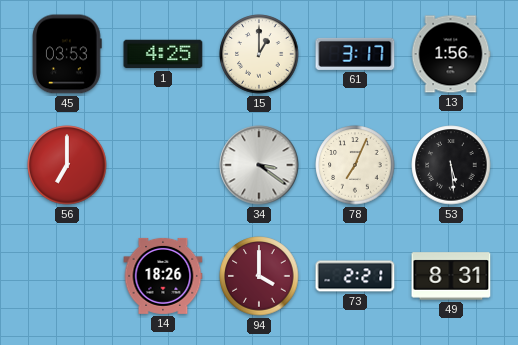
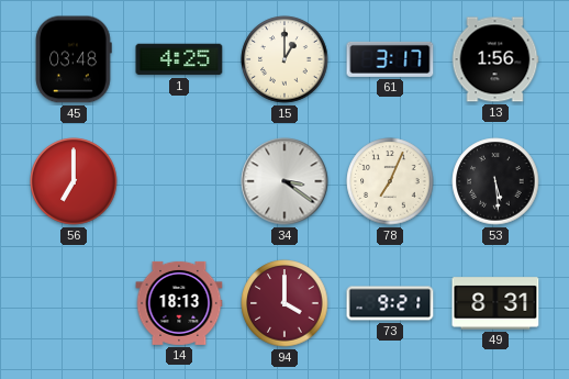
45: 03:53 -> 03:48 (74, 59)
14: 18:26 -> 18:13 (179, 303)
73: 2:21 -> 9:21 (390, 303)
